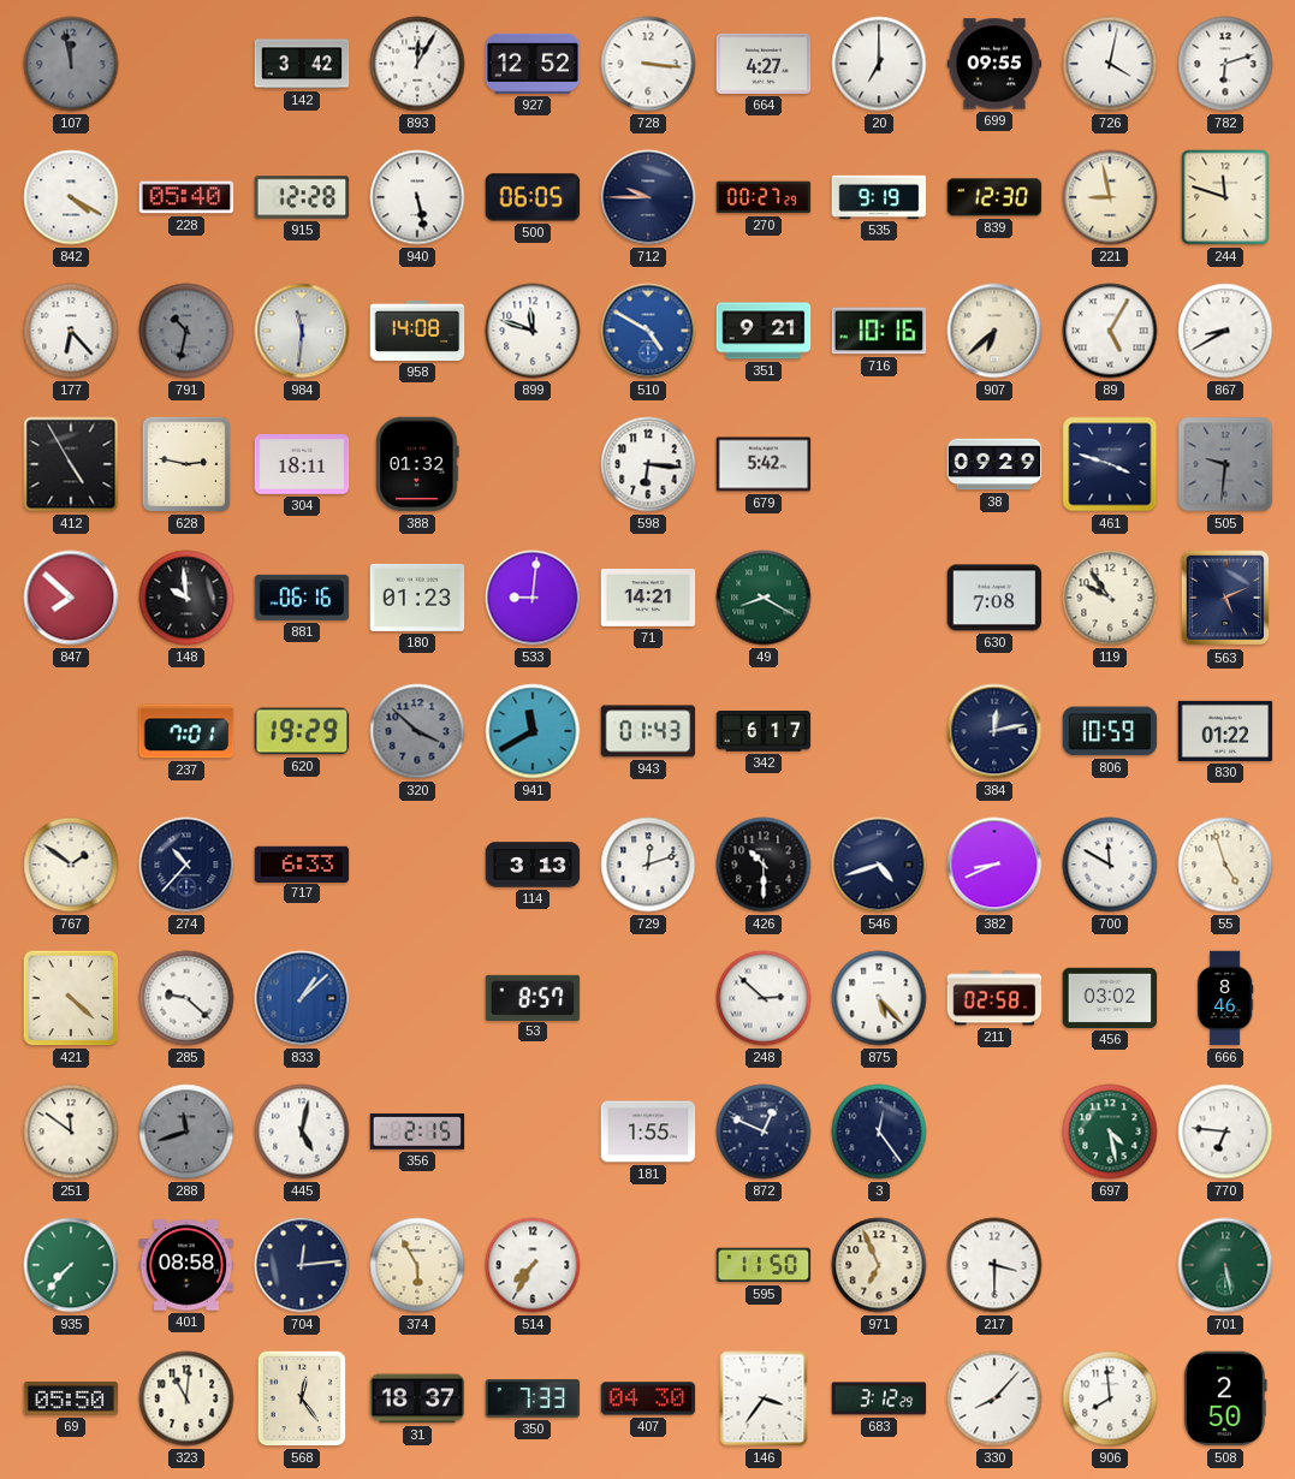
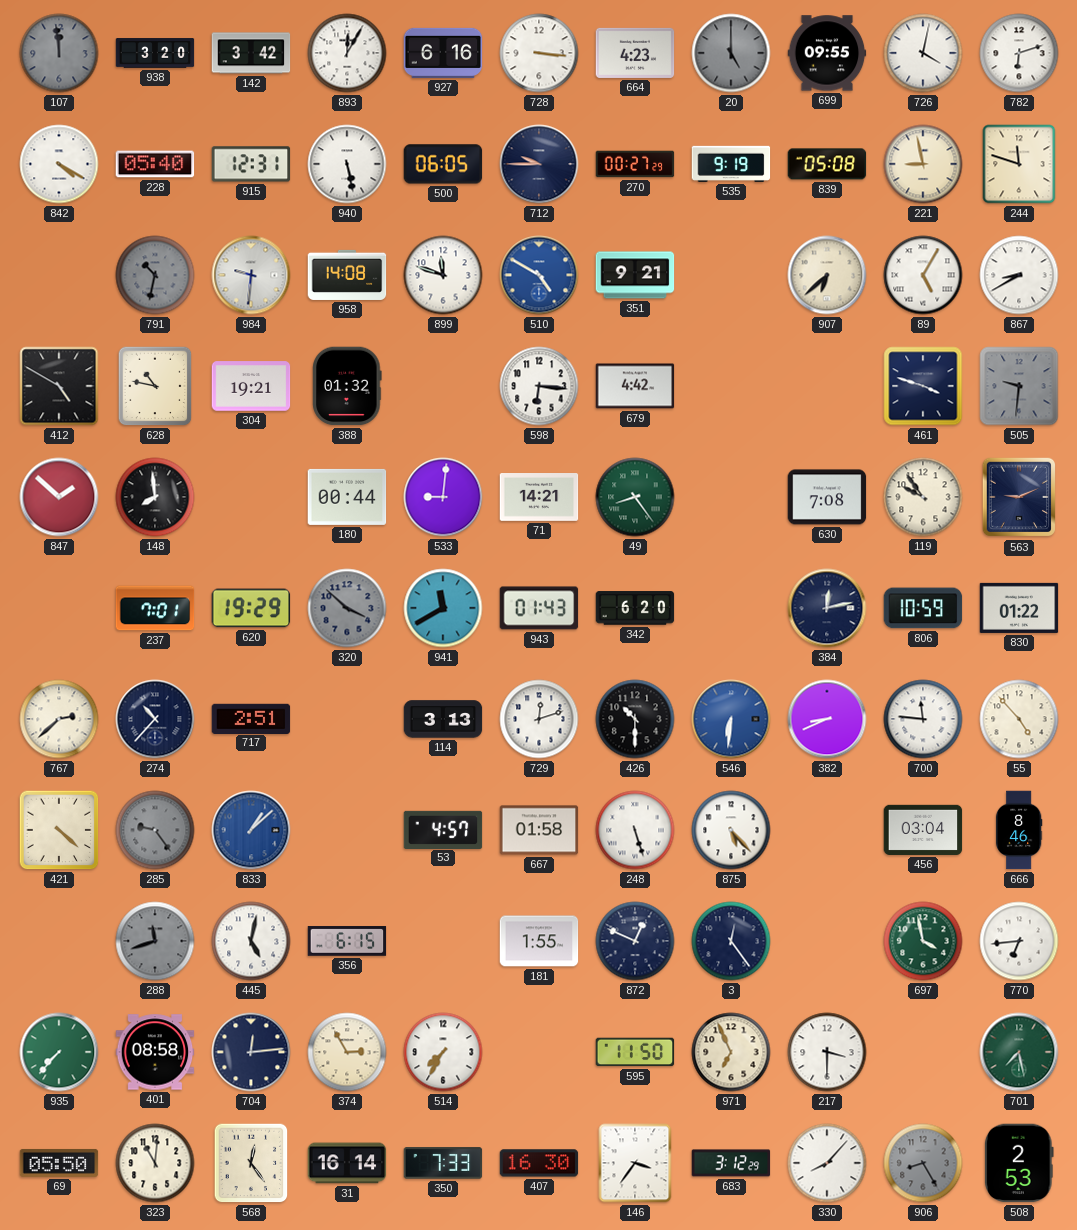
107: 11:58 -> 11:59 (59, 53)
938: none -> 3:20 (155, 53)
927: 12:52 -> 6:16 (443, 53)
664: 4:27 -> 4:23 (635, 53)
20: 7:00 -> 5:00 (731, 53)
20 dial: white -> grey (731, 53)
915: 12:28 -> 12:31 (251, 164)
839: 12:30 -> 05:08 (827, 164)
177: 6:23 -> none (71, 331)
984: 11:31 -> 9:31 (251, 275)
716: 10:16 -> none (879, 331)
412: 4:55 -> 4:50 (59, 386)
628: 2:47 -> 10:47 (155, 386)
304: 18:11 -> 19:21 (251, 386)
679: 5:42 -> 4:42 (635, 386)
38: 09:29 -> none (994, 464)
847: 7:52 -> 1:52 (59, 497)
148: 9:59 -> 7:59 (155, 497)
881: 06:16 -> none (302, 598)
180: 01:23 -> 00:44 (347, 497)
49: 8:20 -> 8:24 (635, 497)
563: 5:11 -> 9:11 (1019, 497)
342: 6:17 -> 6:20 (635, 608)
767: 1:51 -> 2:38 (59, 719)
717: 6:33 -> 2:51 (251, 718)
546: 4:42 -> 6:31 (731, 719)
546 dial: navy -> blue (731, 719)
700: 11:50 -> 11:46 (923, 719)
55: 4:57 -> 4:53 (1019, 719)
285: 9:22 -> 9:24 (155, 830)
285 dial: white -> grey (155, 830)
53: 8:57 -> 4:57 (443, 829)
667: none -> 01:58 (539, 830)
248: 2:52 -> 5:27 (635, 830)
211: 02:58 -> none (994, 998)
456: 03:02 -> 03:04 (923, 830)
251: 11:51 -> none (71, 1131)
356: 2:15 -> 6:15 (347, 941)
697: 4:28 -> 3:58 (923, 941)
770: 6:46 -> 6:44 (1019, 941)
374: 5:55 -> 2:55 (347, 1052)
701: 5:28 -> 7:28 (1019, 1052)
31: 18:37 -> 16:14 (347, 1163)
407: 04:30 -> 16:30 (539, 1163)
906: 7:59 -> 8:25 (923, 1163)
906 dial: white -> grey (923, 1163)
508: 2:50 -> 2:53 (1019, 1163)
